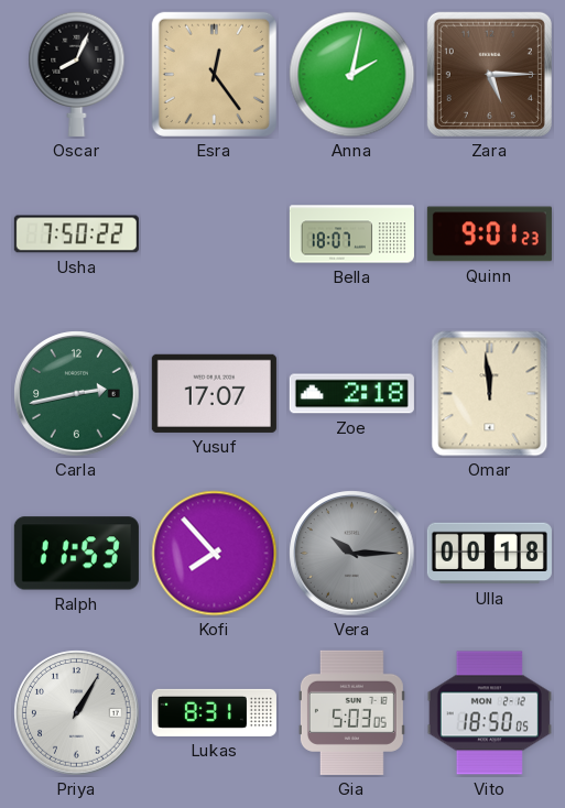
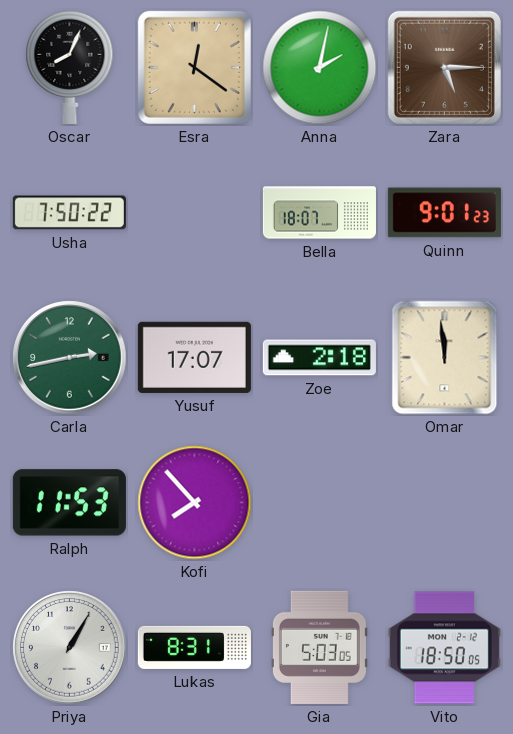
Esra: 12:24 -> 12:21 (194, 67)
Vera: 10:15 -> none (352, 554)
Ulla: 00:18 -> none (489, 554)
